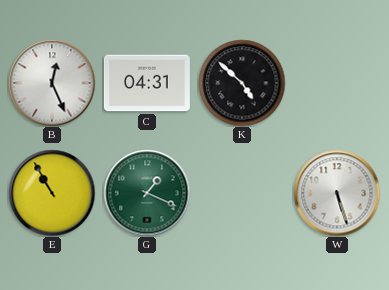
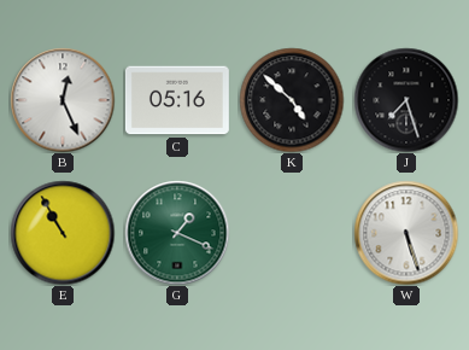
C: 04:31 -> 05:16 (177, 100)
J: none -> 7:27 (406, 100)
